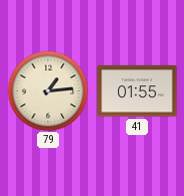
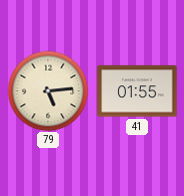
79: 1:14 -> 5:14 (48, 91)
